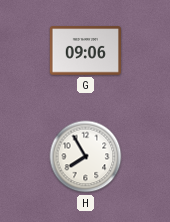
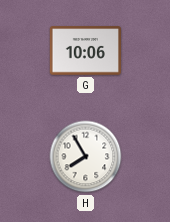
G: 09:06 -> 10:06 (85, 51)
